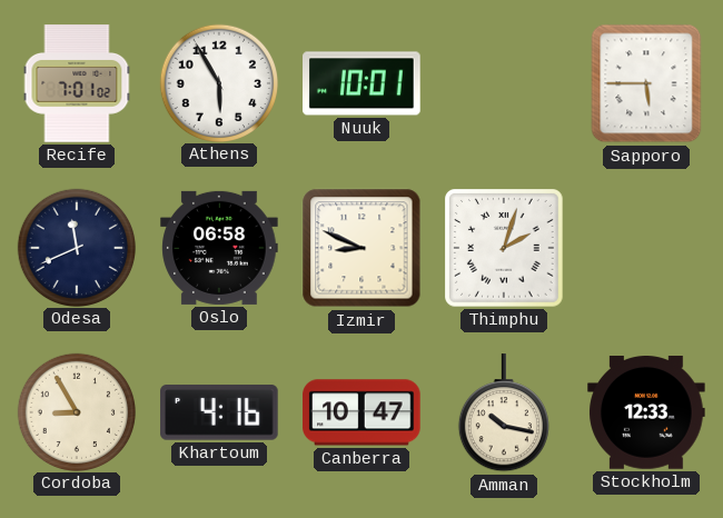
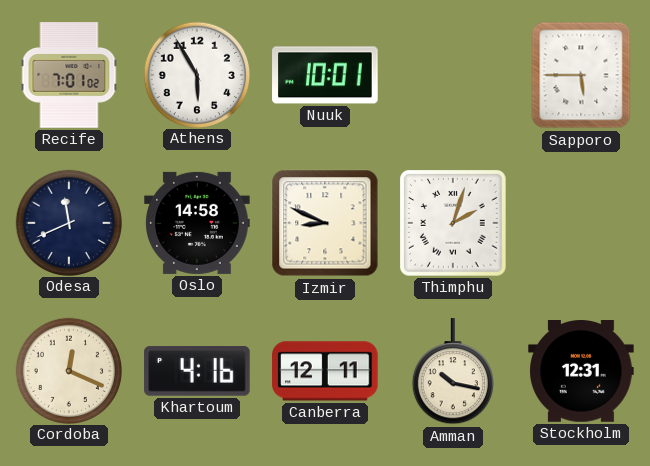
Oslo: 06:58 -> 14:58 (197, 223)
Cordoba: 8:55 -> 12:19 (68, 370)
Canberra: 10:47 -> 12:11 (325, 371)
Stockholm: 12:33 -> 12:31 (581, 372)
